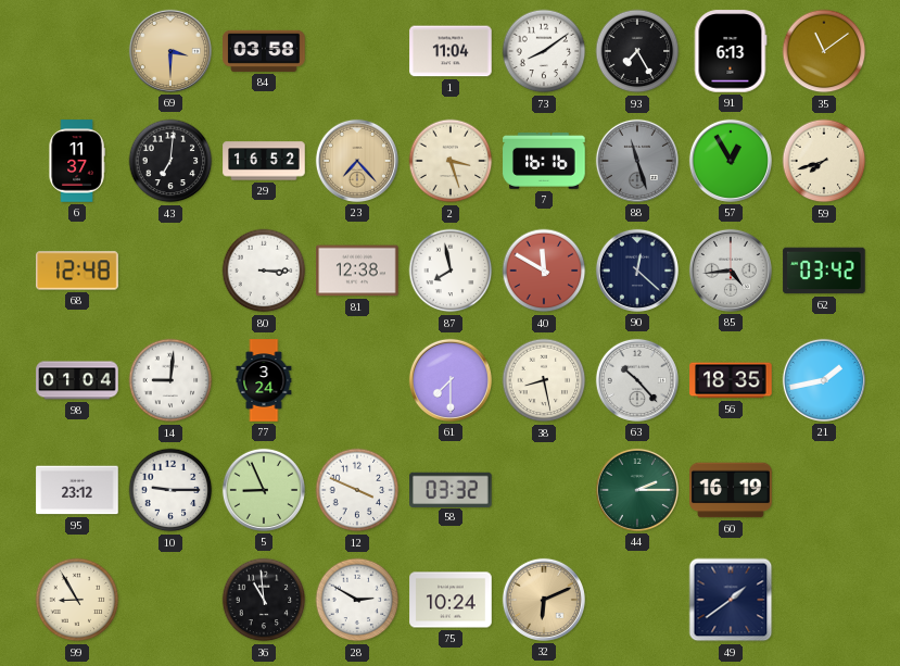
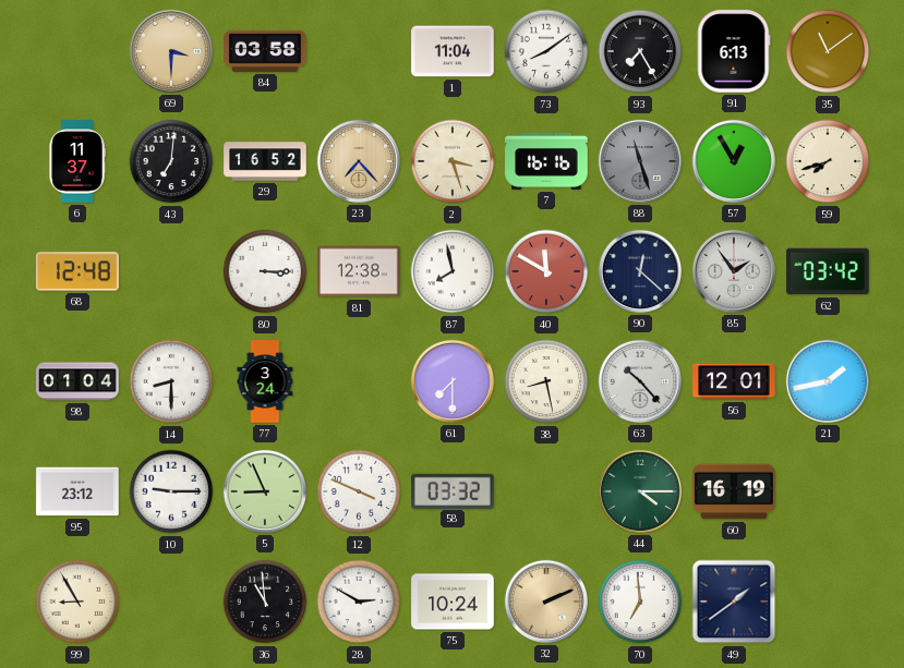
85: 4:44 -> 1:54 (734, 271)
14: 9:01 -> 8:30 (171, 381)
56: 18:35 -> 12:01 (734, 381)
44: 2:15 -> 4:15 (640, 491)
32: 6:11 -> 2:11 (546, 602)
70: none -> 6:59 (640, 602)
